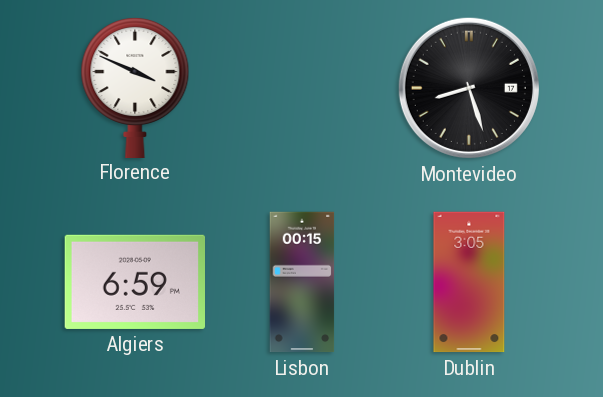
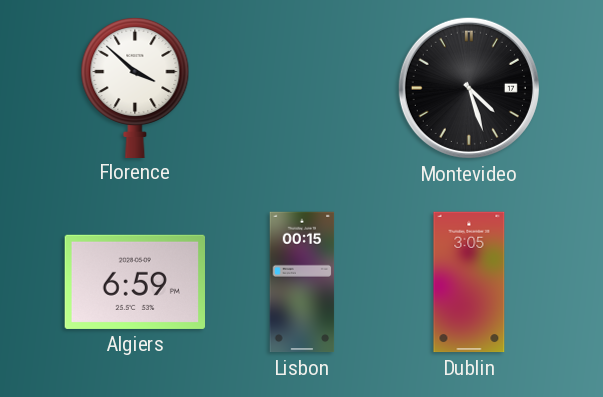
Florence: 3:49 -> 3:52 (135, 87)
Montevideo: 8:27 -> 4:27 (469, 88)
